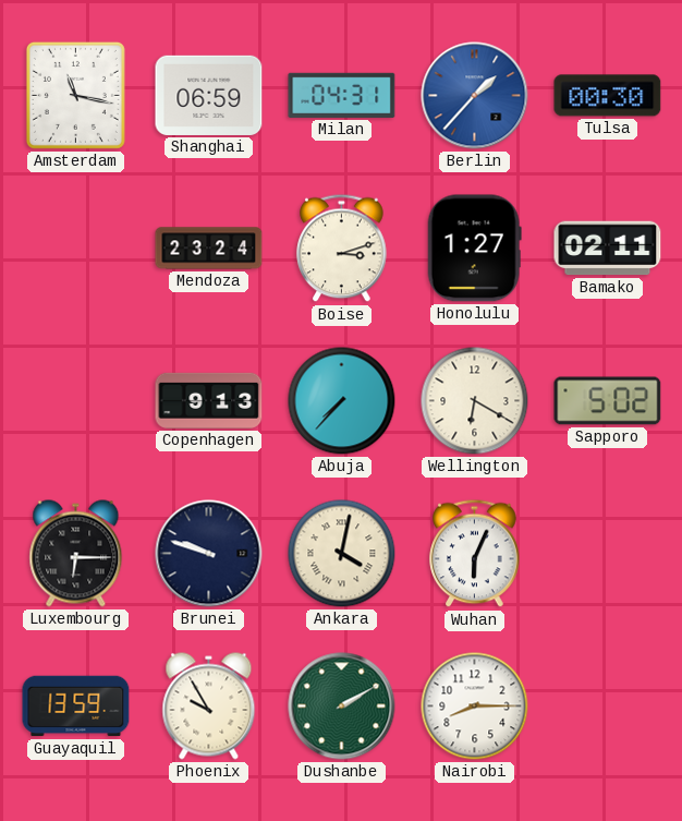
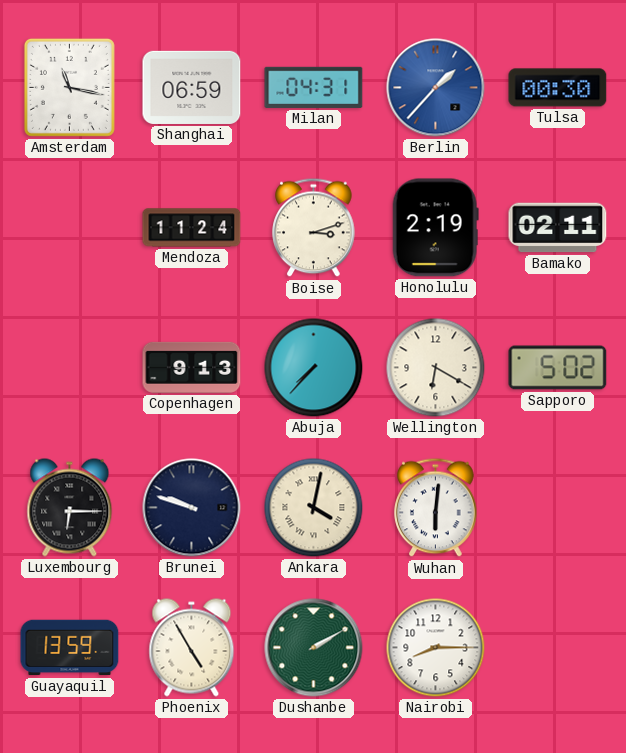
Mendoza: 23:24 -> 11:24 (192, 228)
Honolulu: 1:27 -> 2:19 (435, 228)
Wuhan: 6:04 -> 6:01 (436, 508)
Phoenix: 9:55 -> 4:55 (192, 648)
